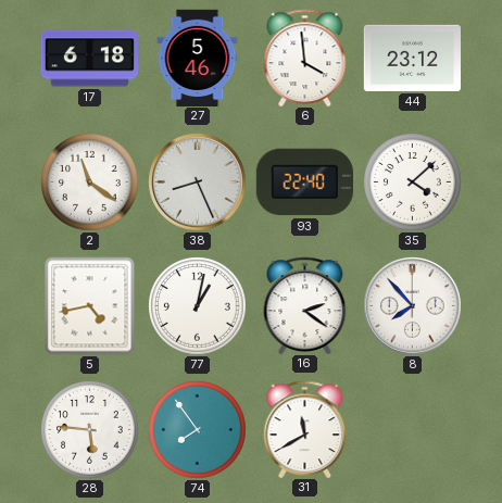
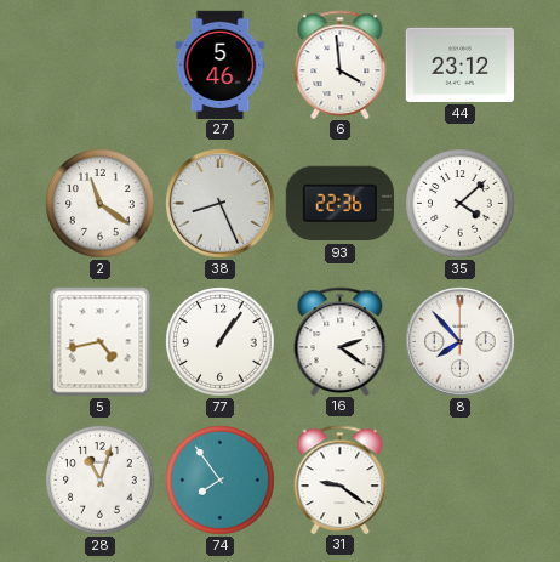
17: 6:18 -> none (89, 59)
93: 22:40 -> 22:36 (339, 204)
77: 1:02 -> 1:06 (221, 342)
28: 5:46 -> 11:03 (101, 481)
31: 11:40 -> 9:21 (341, 479)
